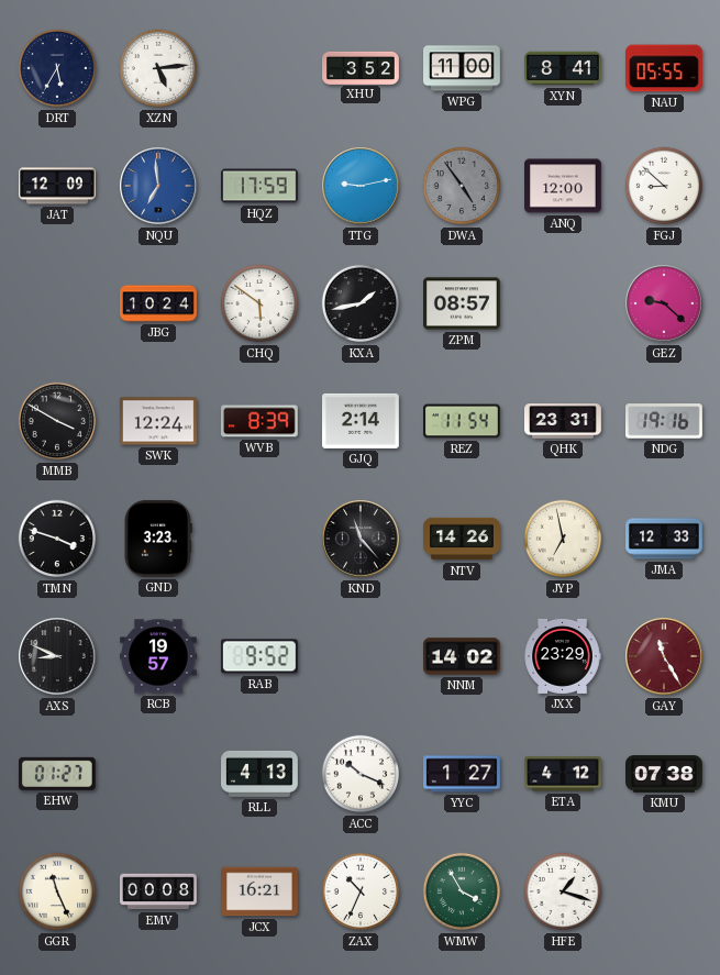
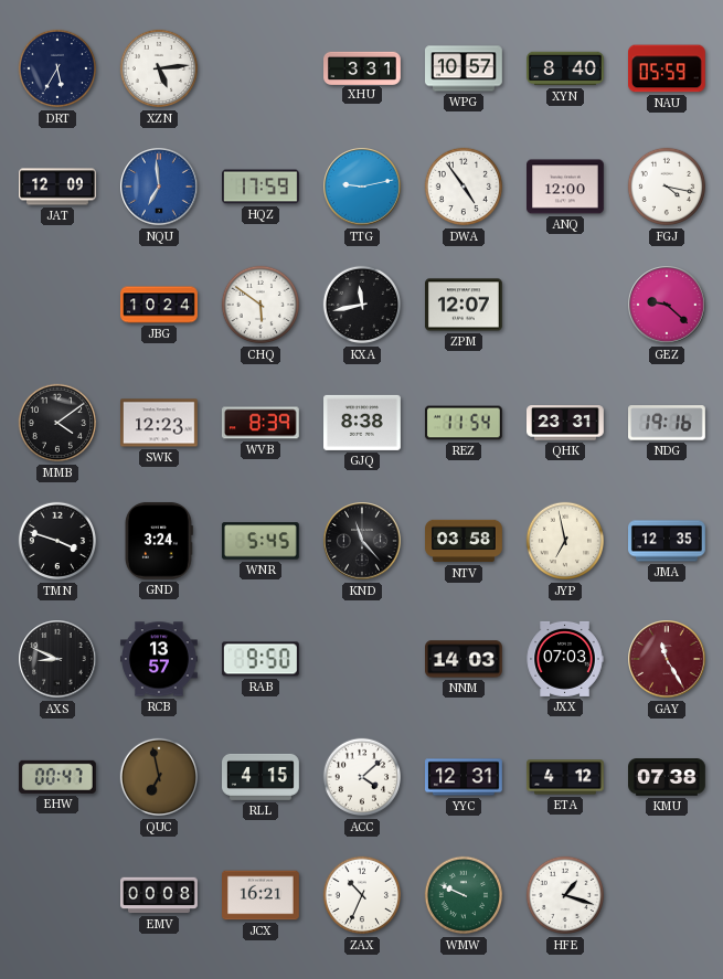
XHU: 3:52 -> 3:31 (362, 67)
WPG: 11:00 -> 10:57 (465, 68)
XYN: 8:41 -> 8:40 (565, 68)
NAU: 05:55 -> 05:59 (668, 68)
DWA dial: grey -> white (464, 187)
FGJ: 8:52 -> 4:17 (667, 187)
KXA: 1:43 -> 11:43 (362, 305)
ZPM: 08:57 -> 12:07 (465, 305)
MMB: 3:50 -> 4:09 (57, 423)
SWK: 12:24 -> 12:23 (160, 423)
GJQ: 2:14 -> 8:38 (363, 423)
GND: 3:23 -> 3:24 (158, 541)
WNR: none -> 5:45 (261, 541)
NTV: 14:26 -> 03:58 (464, 541)
JMA: 12:33 -> 12:35 (668, 541)
RCB: 19:57 -> 13:57 (160, 659)
RAB: 9:52 -> 9:50 (261, 659)
NNM: 14:02 -> 14:03 (465, 659)
JXX: 23:29 -> 07:03 (565, 659)
EHW: 01:27 -> 00:47 (57, 777)
QUC: none -> 6:58 (159, 777)
RLL: 4:13 -> 4:15 (262, 777)
ACC: 10:19 -> 4:08 (362, 777)
YYC: 1:27 -> 12:31 (465, 777)
GGR: 11:26 -> none (57, 891)
WMW: 3:55 -> 9:49 (464, 895)
